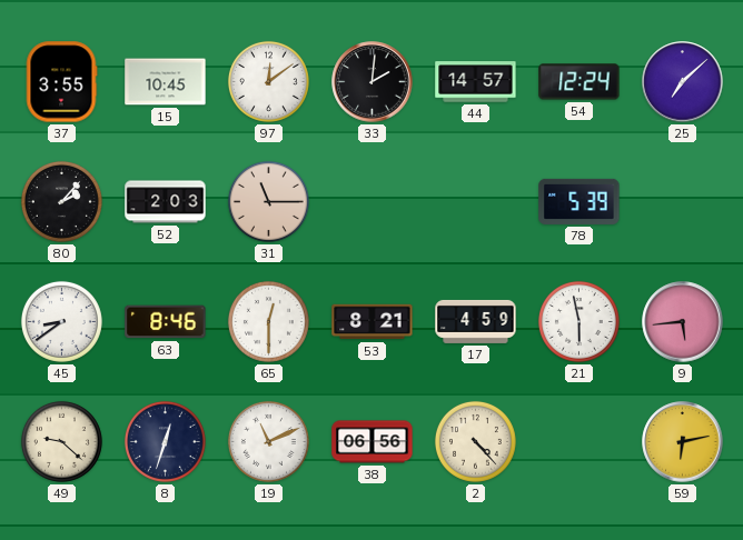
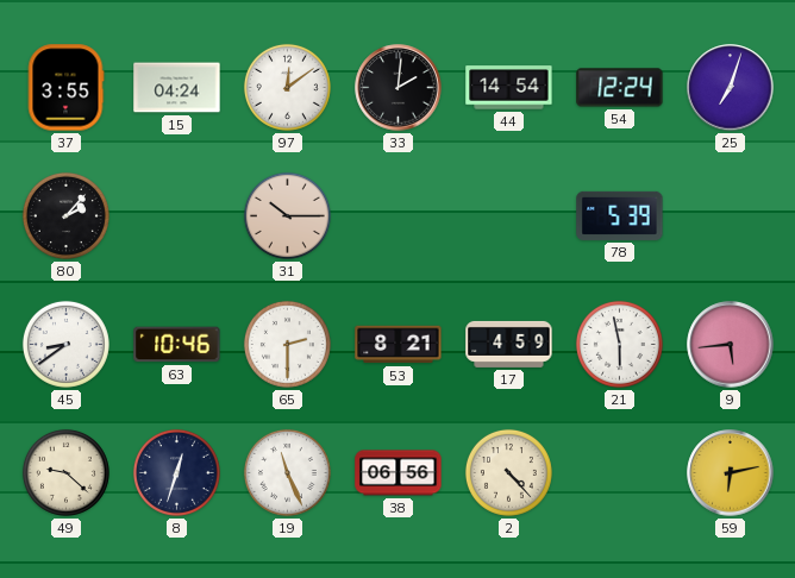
15: 10:45 -> 04:24 (177, 88)
44: 14:57 -> 14:54 (509, 88)
25: 7:08 -> 7:03 (731, 88)
52: 2:03 -> none (166, 202)
31: 11:15 -> 10:15 (287, 215)
63: 8:46 -> 10:46 (177, 345)
65: 12:30 -> 2:30 (287, 344)
19: 11:11 -> 11:26 (287, 472)
